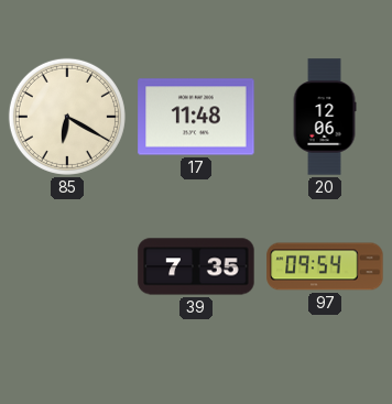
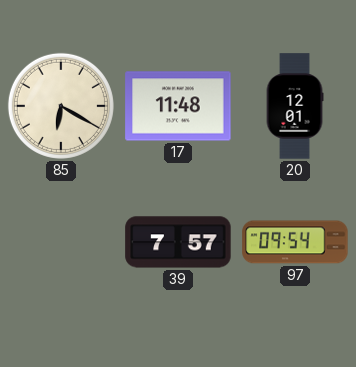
20: 12:06 -> 12:01 (295, 106)
39: 7:35 -> 7:57 (178, 242)
